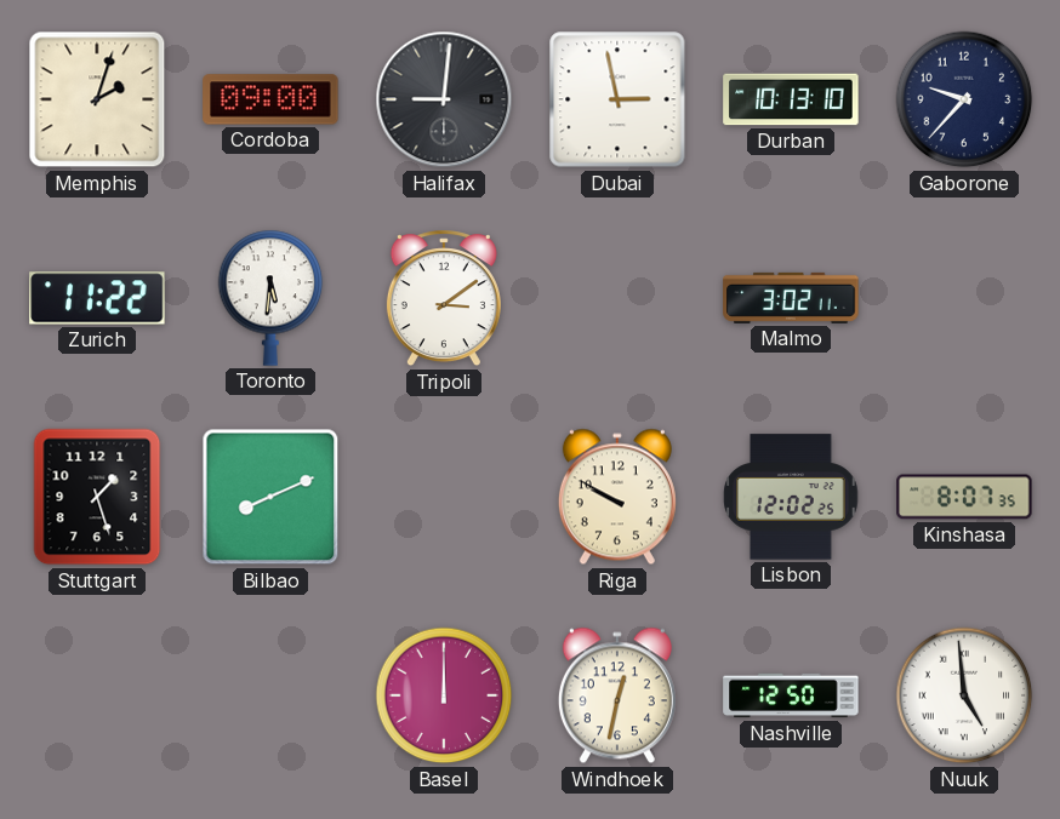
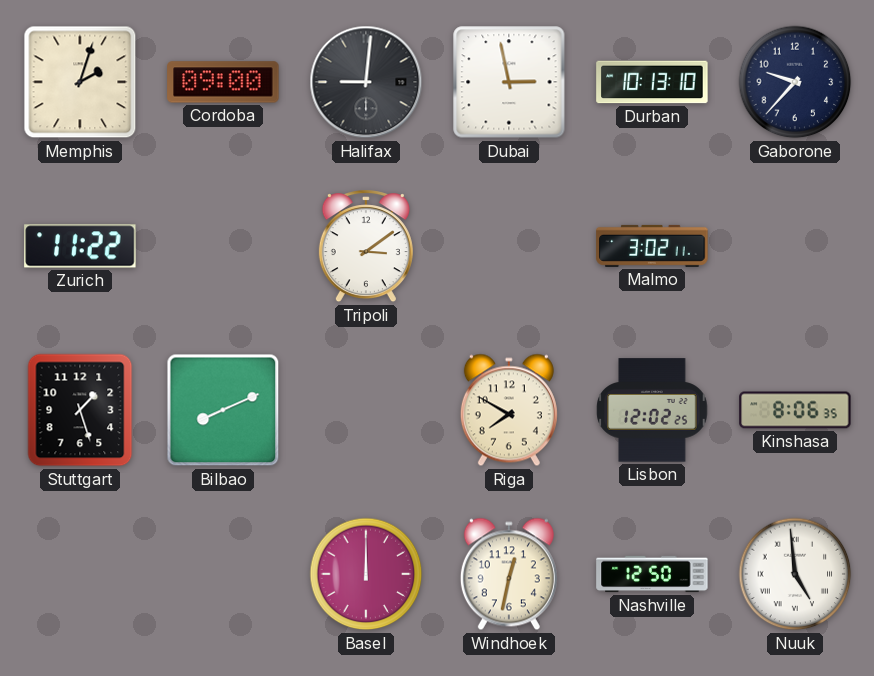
Toronto: 5:31 -> none (270, 298)
Riga: 9:50 -> 7:50 (509, 410)
Kinshasa: 8:07 -> 8:06 (795, 410)
